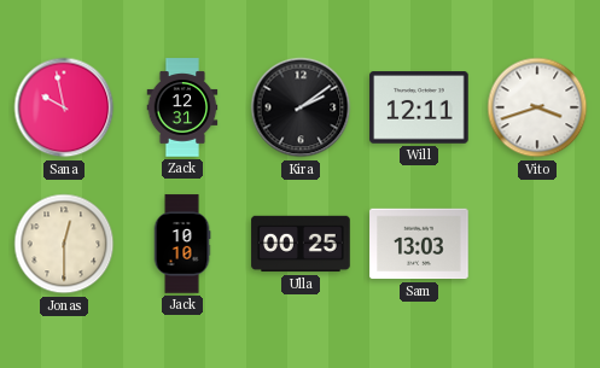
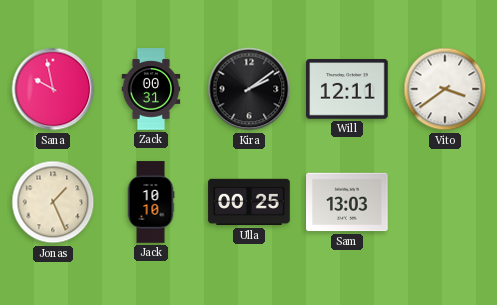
Zack: 12:31 -> 00:31 (151, 89)
Vito: 3:42 -> 3:39 (445, 89)
Jonas: 12:30 -> 1:26 (53, 202)
